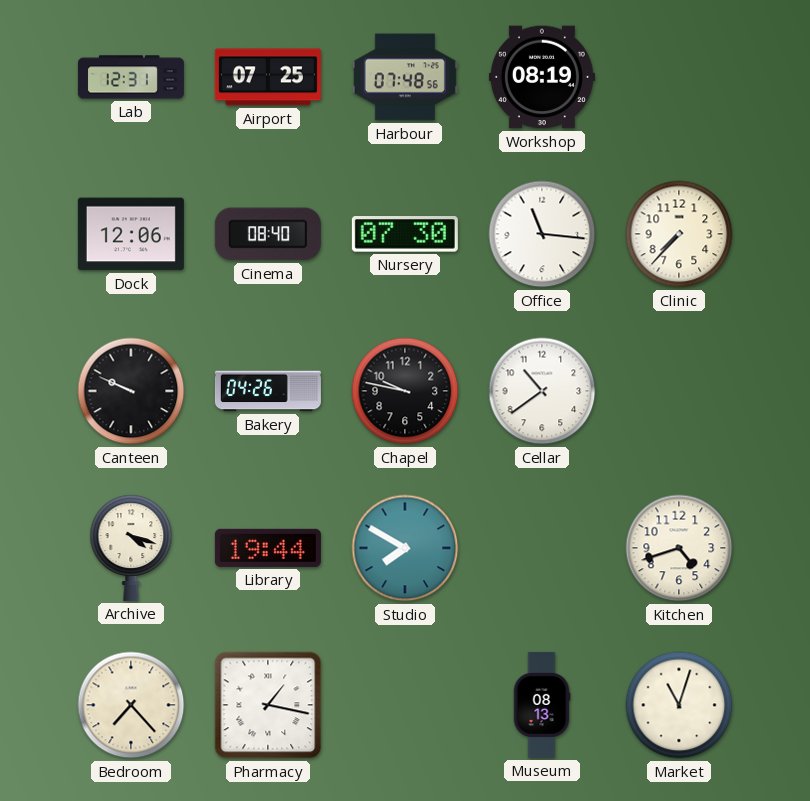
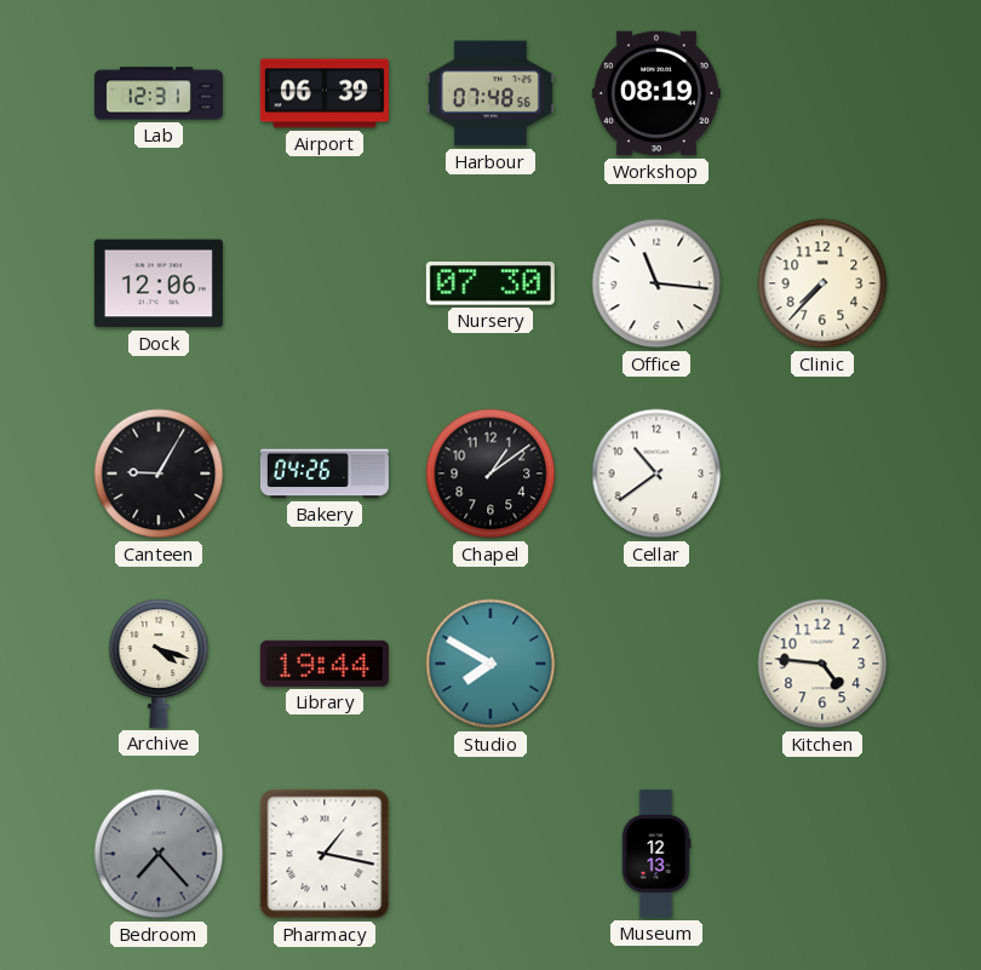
Airport: 07:25 -> 06:39 (325, 93)
Cinema: 08:40 -> none (268, 234)
Canteen: 9:49 -> 9:05 (159, 473)
Chapel: 9:47 -> 1:09 (490, 473)
Kitchen: 4:42 -> 4:46 (822, 664)
Bedroom dial: cream -> grey (159, 854)
Museum: 08:13 -> 12:13 (656, 854)
Market: 11:03 -> none (679, 705)
